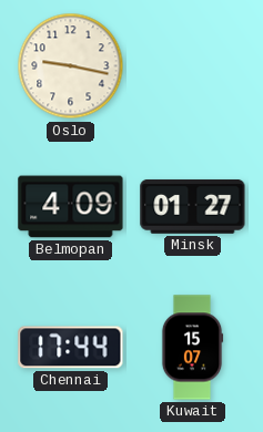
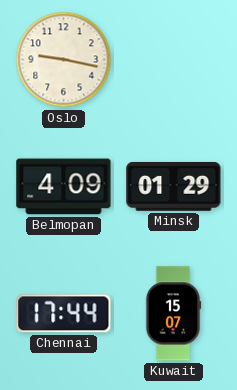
Minsk: 01:27 -> 01:29 (174, 187)
